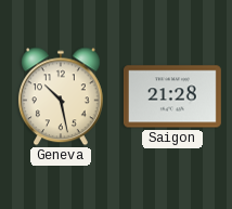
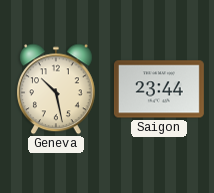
Saigon: 21:28 -> 23:44 (159, 89)
